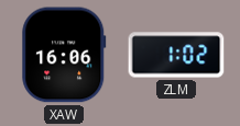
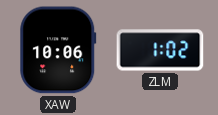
XAW: 16:06 -> 10:06 (58, 50)
